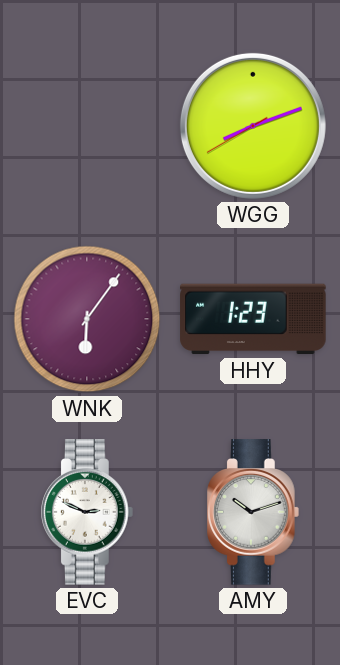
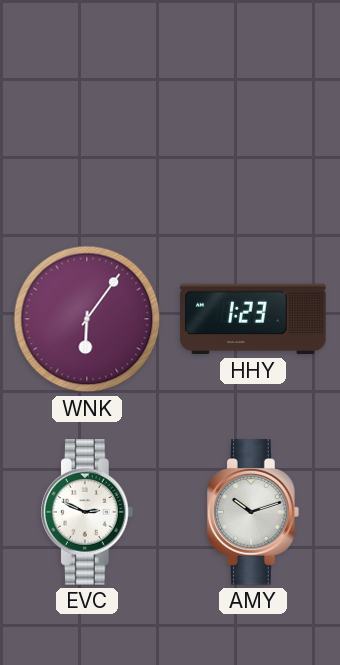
WGG: 8:11 -> none (253, 126)
